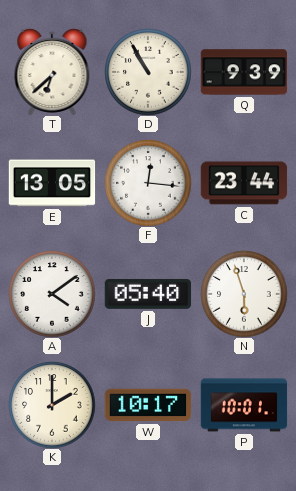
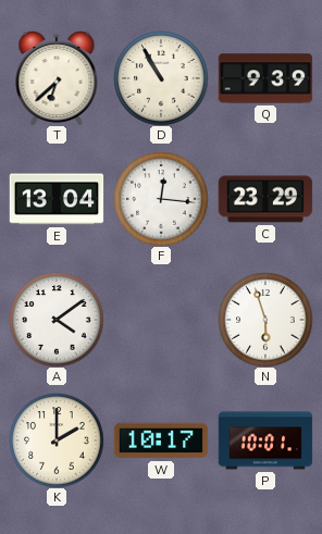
E: 13:05 -> 13:04 (57, 199)
C: 23:44 -> 23:29 (265, 199)
J: 05:40 -> none (148, 294)
